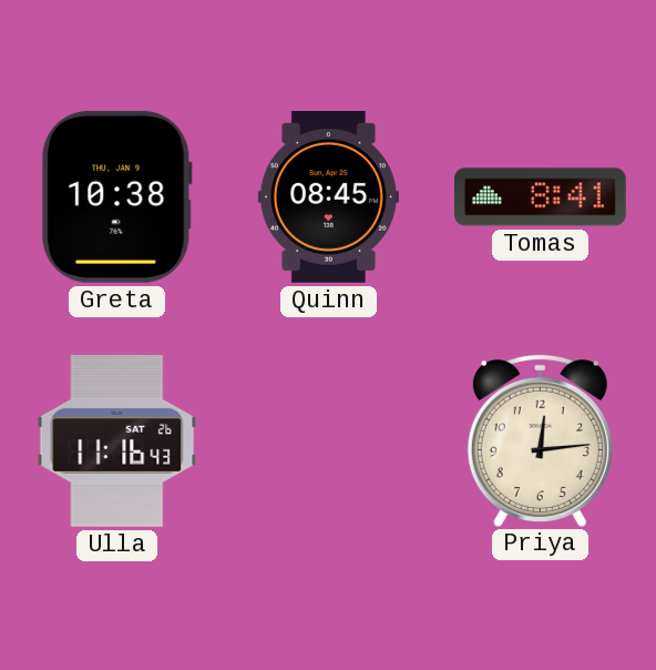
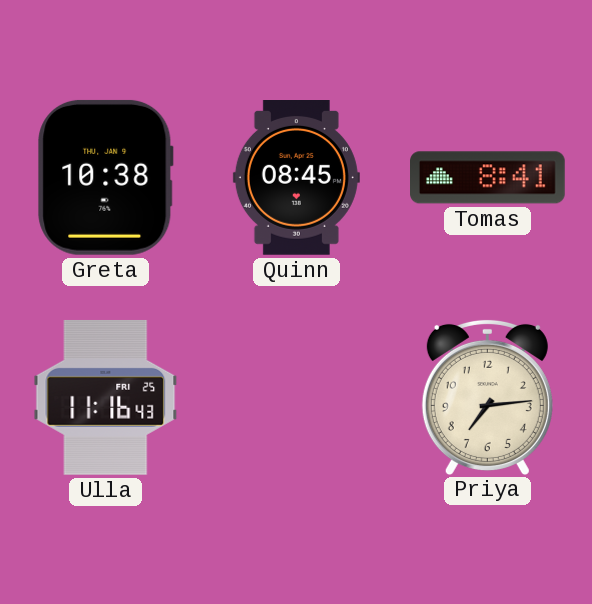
Ulla date: SAT 26 -> FRI 25 (106, 397)
Priya: 12:14 -> 7:14 (487, 397)
